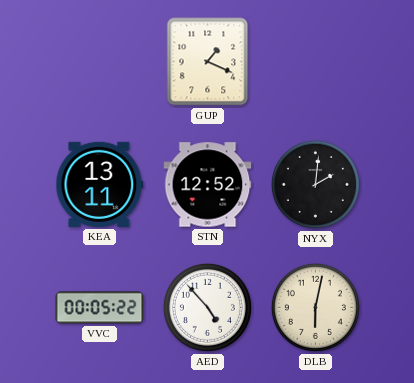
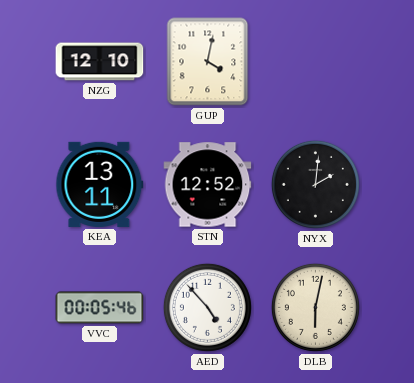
NZG: none -> 12:10 (100, 62)
GUP: 1:19 -> 4:02 (208, 62)
VVC: 00:05:22 -> 00:05:46 (100, 308)
